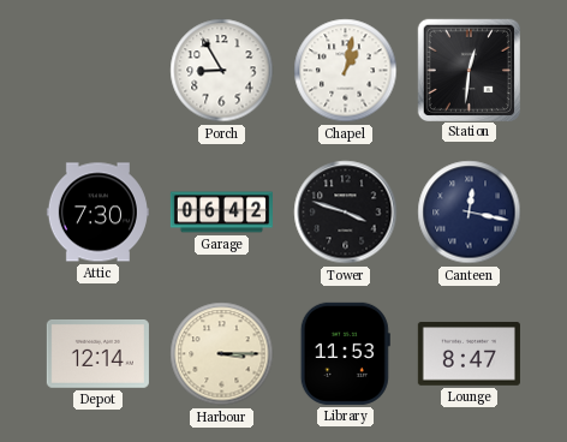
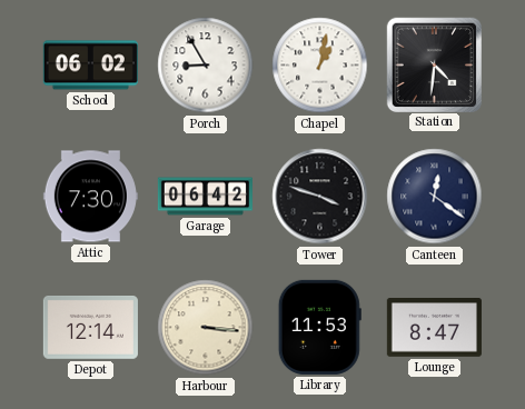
School: none -> 06:02 (90, 66)
Station: 12:31 -> 4:31 (434, 64)
Canteen: 12:17 -> 12:21 (435, 197)
Harbour: 3:15 -> 3:16 (206, 328)
